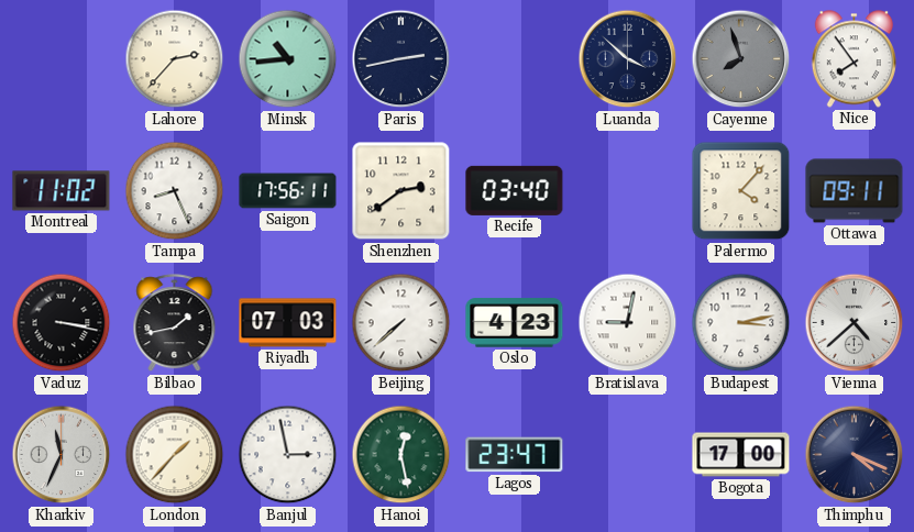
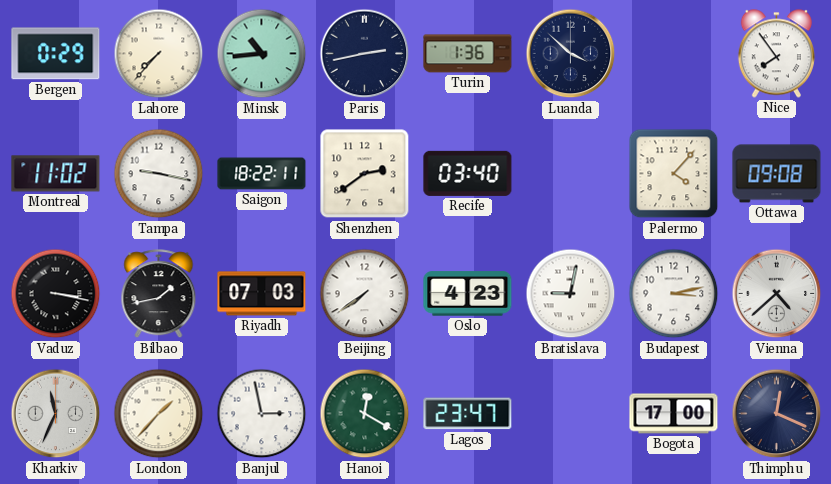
Bergen: none -> 0:29 (56, 54)
Lahore: 2:37 -> 7:37 (159, 54)
Turin: none -> 1:36 (468, 54)
Cayenne: 7:57 -> none (741, 59)
Tampa: 8:26 -> 9:17 (159, 174)
Saigon: 17:56 -> 18:22 (262, 174)
Ottawa: 09:11 -> 09:08 (777, 174)
Beijing: 7:38 -> 7:39 (365, 294)
Hanoi: 12:28 -> 12:20 (365, 414)
Thimphu: 4:19 -> 12:19 (777, 414)
